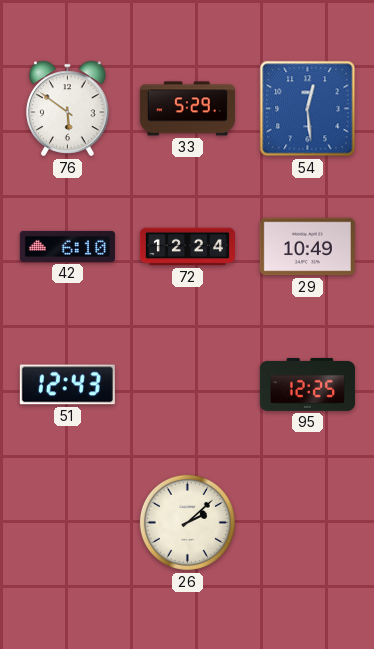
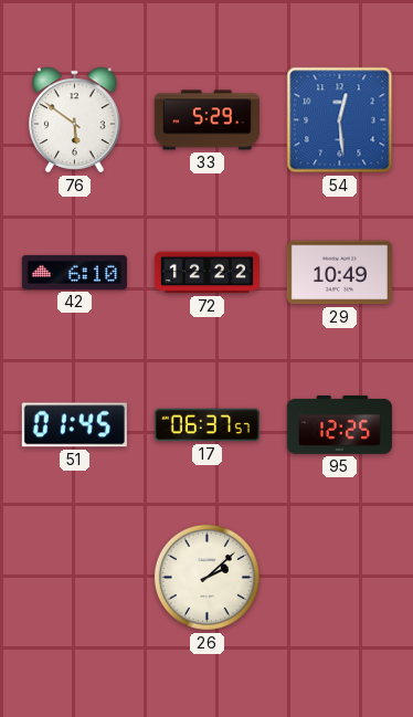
72: 12:24 -> 12:22 (206, 273)
51: 12:43 -> 01:45 (74, 425)
17: none -> 06:37 (206, 425)
